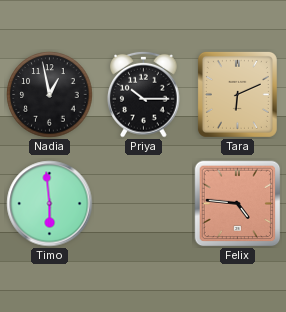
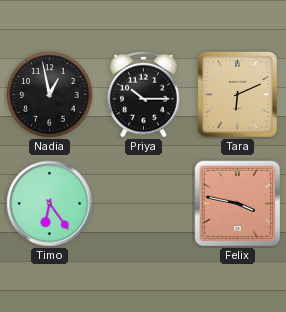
Timo: 5:59 -> 6:24 (50, 204)
Felix: 4:46 -> 3:47 (238, 204)
